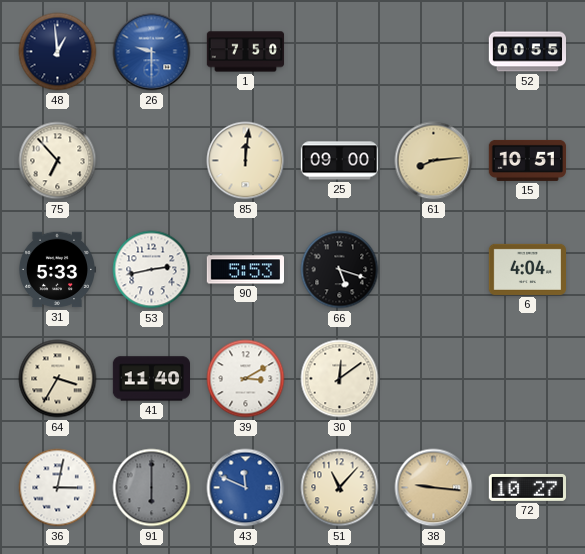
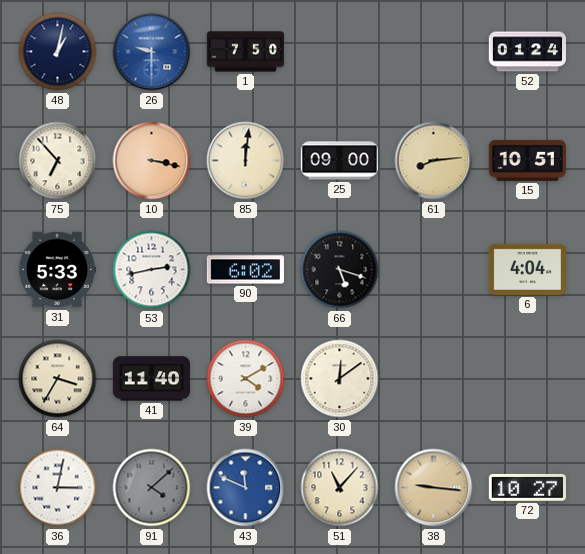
48: 12:59 -> 1:02 (58, 52)
52: 00:55 -> 01:24 (527, 52)
10: none -> 3:17 (152, 161)
90: 5:53 -> 6:02 (245, 270)
39: 3:10 -> 4:10 (246, 379)
91: 6:00 -> 4:08 (152, 488)
